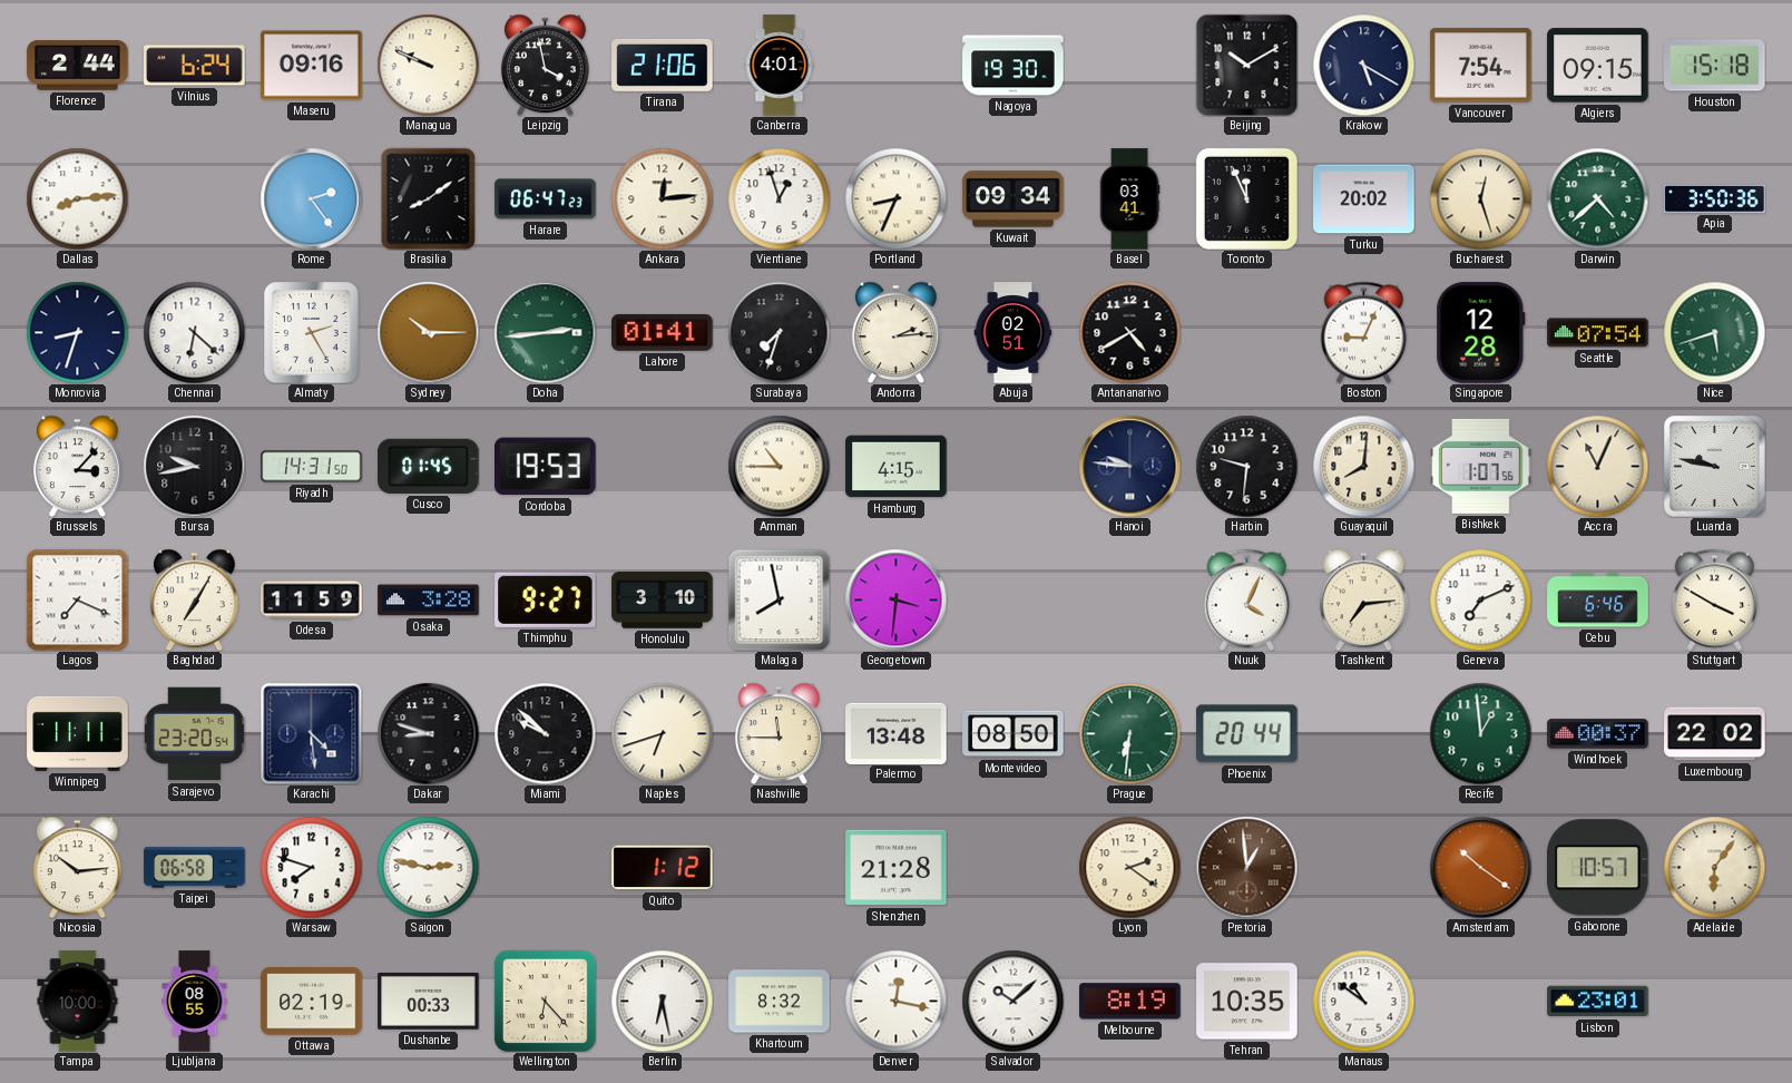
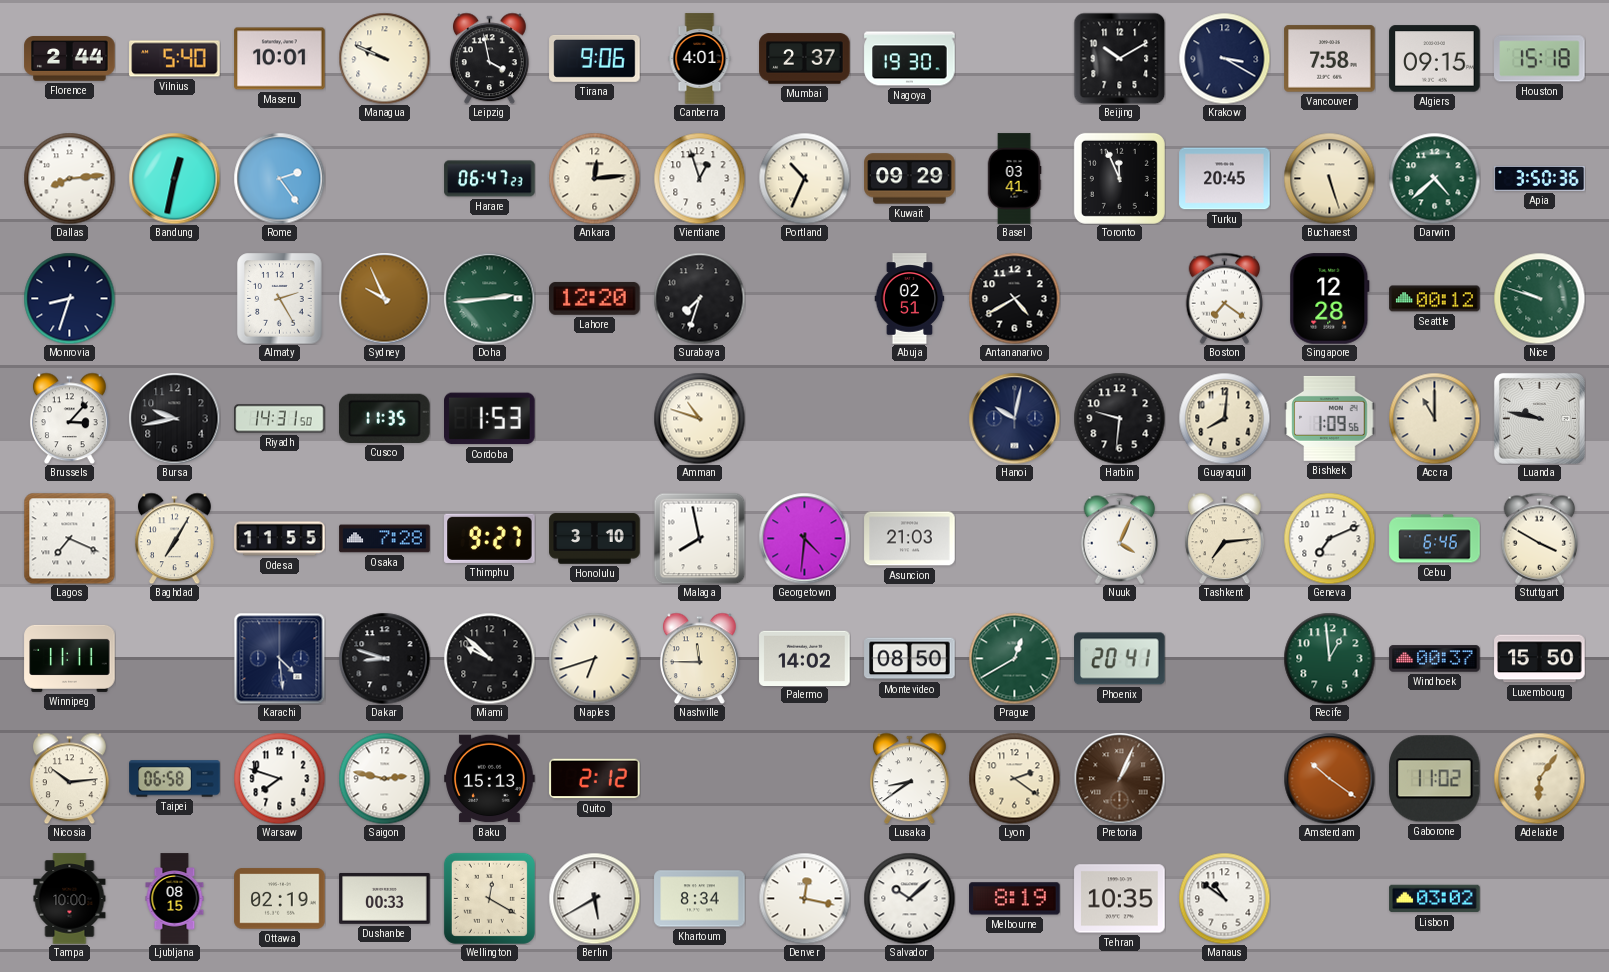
Vilnius: 6:24 -> 5:40 (175, 59)
Maseru: 09:16 -> 10:01 (280, 59)
Tirana: 21:06 -> 9:06 (595, 58)
Mumbai: none -> 2:37 (805, 59)
Krakow: 5:20 -> 3:20 (1224, 58)
Vancouver: 7:54 -> 7:58 (1330, 59)
Bandung: none -> 12:32 (174, 178)
Brasilia: 8:09 -> none (429, 198)
Portland: 8:34 -> 10:34 (804, 178)
Kuwait: 09:34 -> 09:29 (910, 179)
Turku: 20:02 -> 20:45 (1225, 179)
Bucharest: 12:27 -> 5:27 (1329, 178)
Chennai: 6:22 -> none (194, 332)
Sydney: 10:15 -> 9:56 (384, 298)
Lahore: 01:41 -> 12:20 (595, 298)
Andorra: 2:14 -> none (895, 332)
Boston: 9:04 -> 7:21 (1225, 298)
Seattle: 07:54 -> 00:12 (1435, 299)
Nice: 5:42 -> 9:48 (1539, 298)
Cusco: 01:45 -> 11:35 (385, 418)
Cordoba: 19:53 -> 1:53 (490, 419)
Amman: 10:45 -> 10:48 (699, 418)
Hamburg: 4:15 -> none (897, 467)
Hanoi: 9:46 -> 10:02 (1014, 418)
Bishkek: 1:07 -> 1:09 (1330, 418)
Accra: 11:04 -> 11:00 (1434, 418)
Odesa: 11:59 -> 11:55 (280, 539)
Osaka: 3:28 -> 7:28 (385, 539)
Georgetown: 3:31 -> 4:31 (804, 538)
Asuncion: none -> 21:03 (910, 539)
Sarajevo: 23:20 -> none (194, 734)
Palermo: 13:48 -> 14:02 (805, 658)
Prague: 6:31 -> 12:40 (1014, 658)
Phoenix: 20:44 -> 20:41 (1120, 659)
Luxembourg: 22:02 -> 15:50 (1540, 659)
Baku: none -> 15:13 (490, 779)
Quito: 1:12 -> 2:12 (595, 779)
Shenzhen: 21:28 -> none (897, 868)
Lusaka: none -> 8:39 (909, 778)
Pretoria: 12:59 -> 1:04 (1119, 778)
Gaborone: 10:57 -> 11:02 (1435, 779)
Ljubljana: 08:55 -> 08:15 (175, 899)
Wellington: 6:23 -> 12:20 (489, 898)
Berlin: 6:28 -> 5:40 (594, 898)
Khartoum: 8:32 -> 8:34 (700, 899)
Lisbon: 23:01 -> 03:02 (1435, 899)
